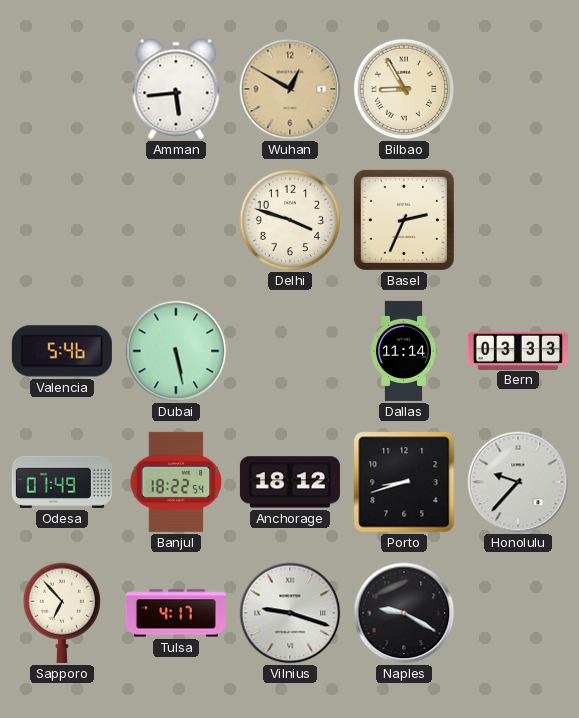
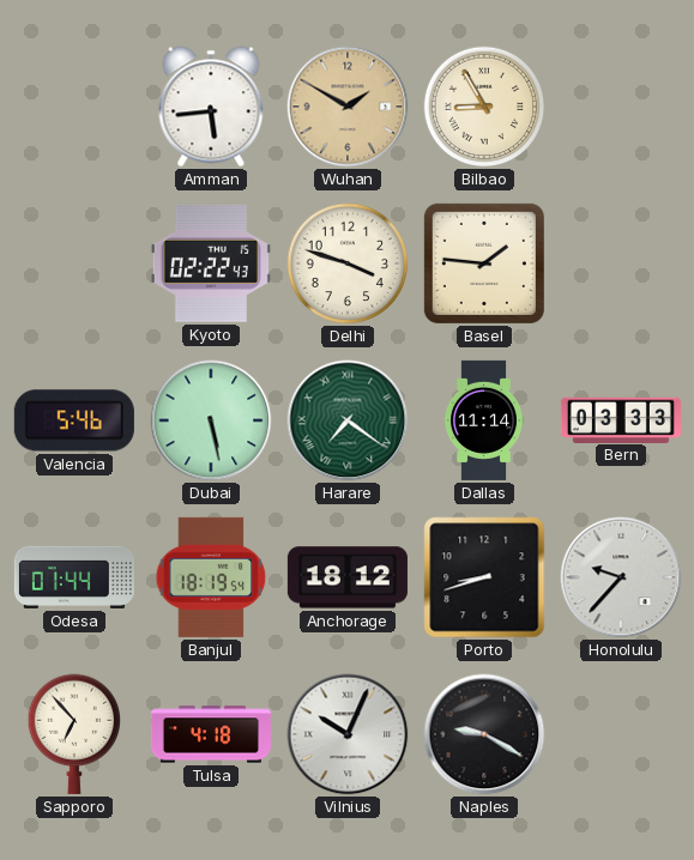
Wuhan: 12:50 -> 1:50 (348, 107)
Kyoto: none -> 02:22 (211, 264)
Basel: 2:34 -> 1:46 (484, 264)
Harare: none -> 7:21 (348, 420)
Odesa: 01:49 -> 01:44 (74, 577)
Banjul: 18:22 -> 18:19 (211, 577)
Tulsa: 4:17 -> 4:18 (211, 734)
Vilnius: 9:18 -> 10:04 (348, 734)
